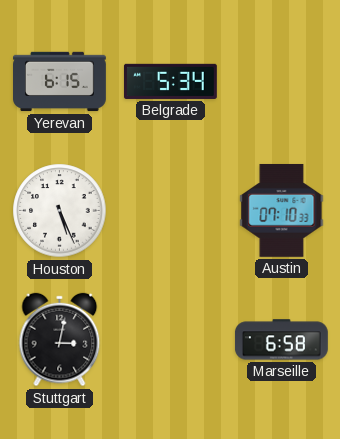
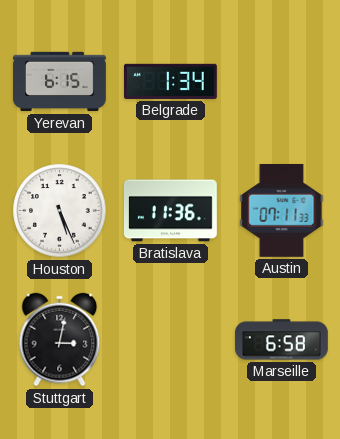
Belgrade: 5:34 -> 1:34 (170, 81)
Bratislava: none -> 11:36 (171, 211)
Austin: 07:10 -> 07:11 (282, 210)
